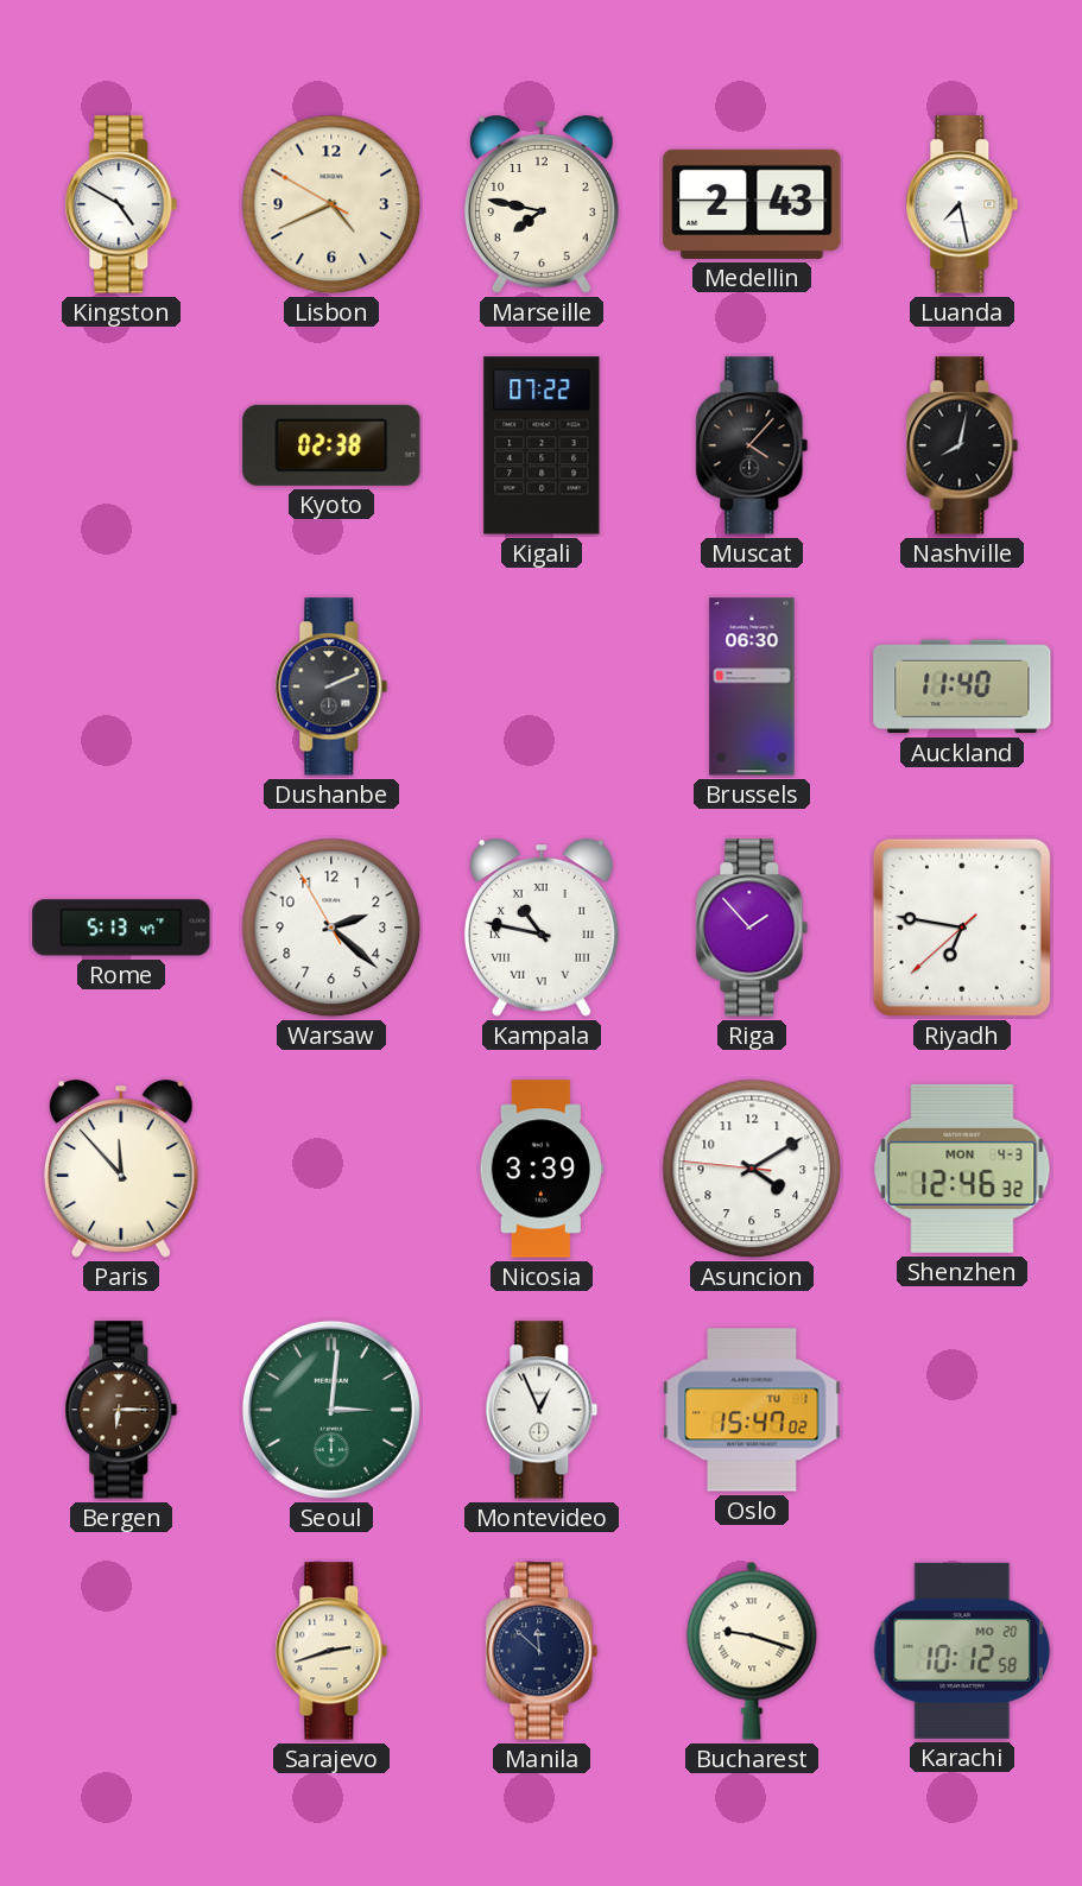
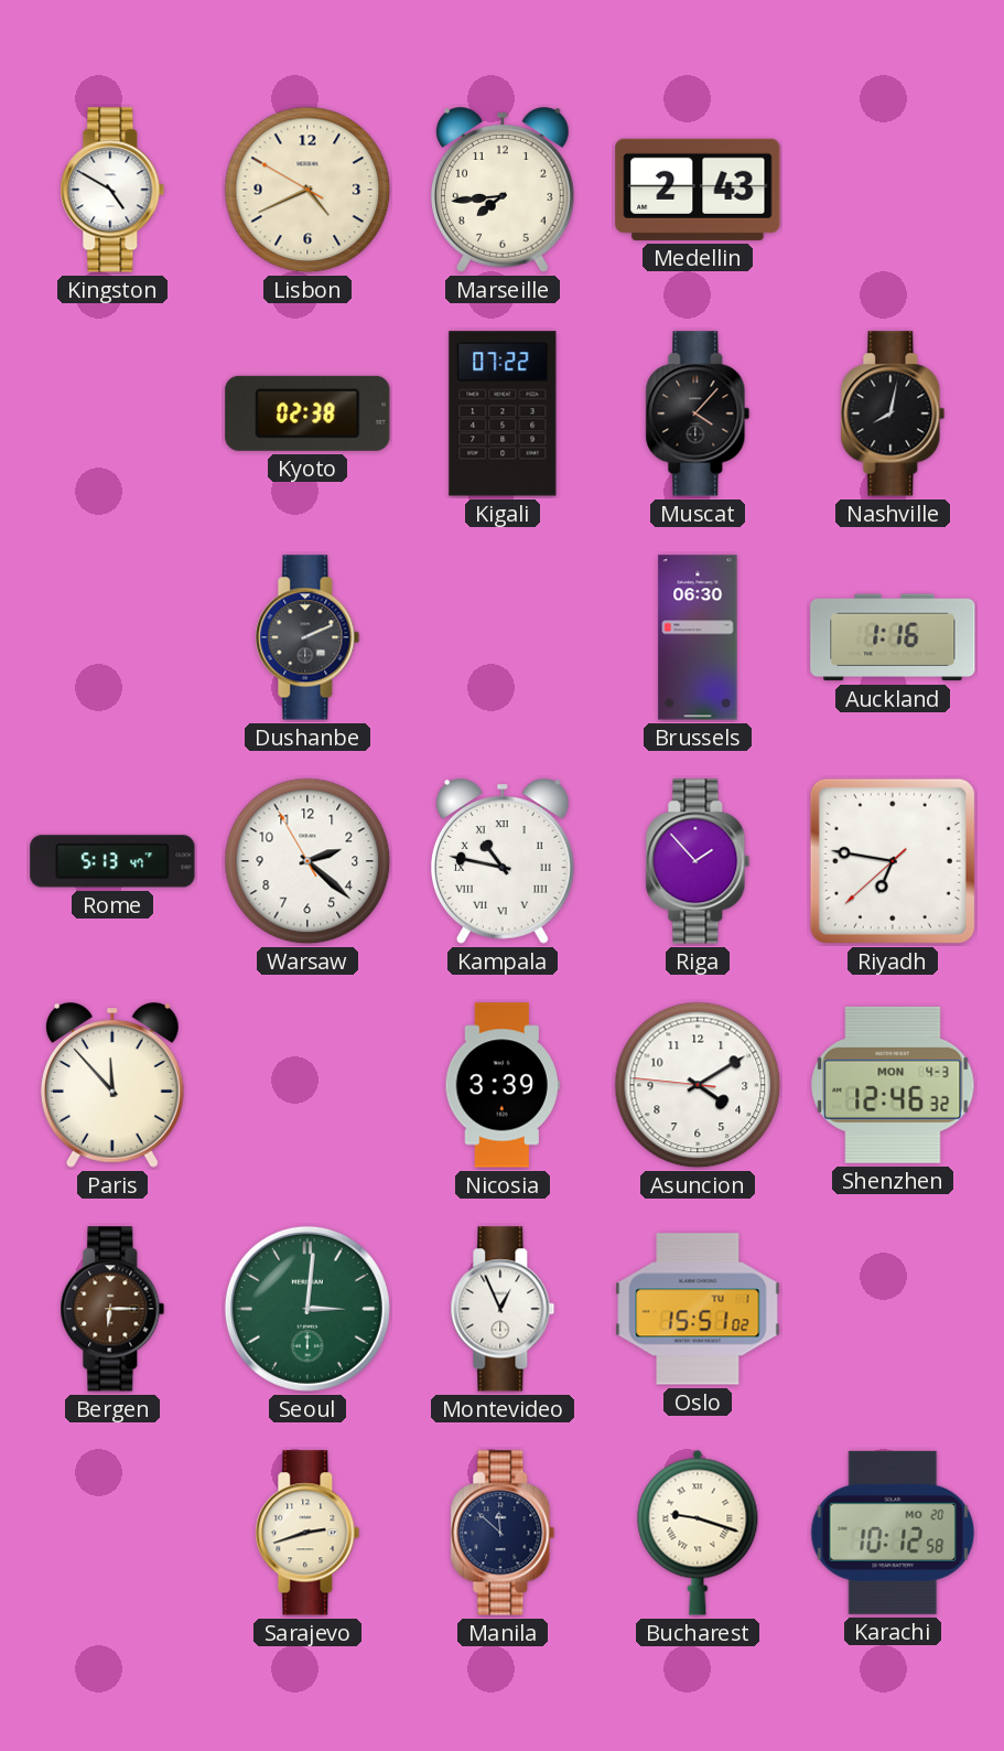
Marseille: 7:47 -> 7:44 (503, 190)
Luanda: 7:28 -> none (962, 204)
Auckland: 11:40 -> 1:16 (893, 637)
Oslo: 15:47 -> 15:51 (698, 1309)
